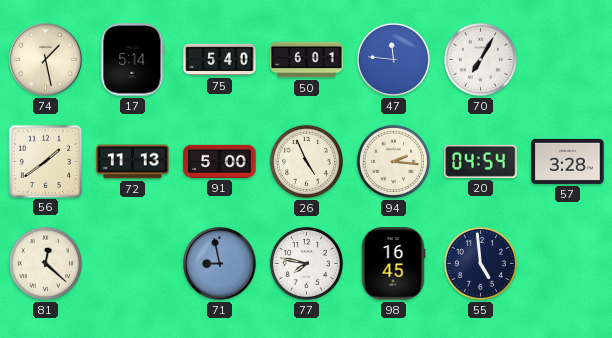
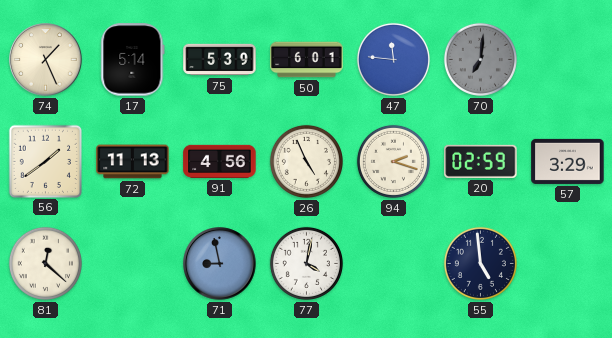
74: 1:28 -> 1:26 (46, 60)
75: 5:40 -> 5:39 (220, 60)
70: 7:05 -> 7:01 (480, 59)
70 dial: white -> grey (480, 59)
91: 5:00 -> 4:56 (220, 161)
94: 2:16 -> 2:18 (393, 161)
20: 04:54 -> 02:59 (481, 161)
57: 3:28 -> 3:29 (568, 161)
77: 7:47 -> 4:02 (306, 263)
98: 16:45 -> none (393, 264)
